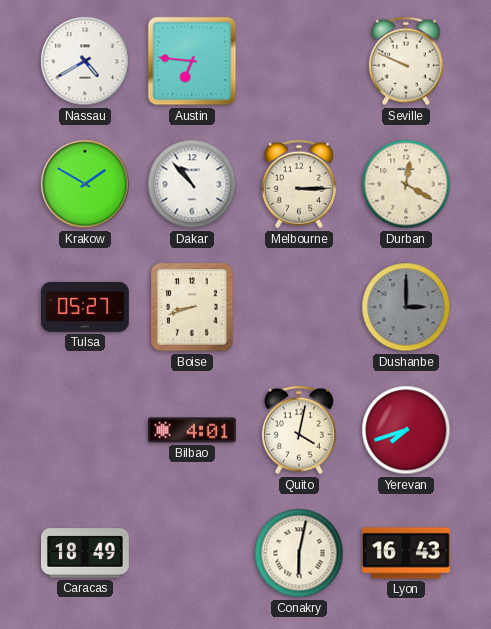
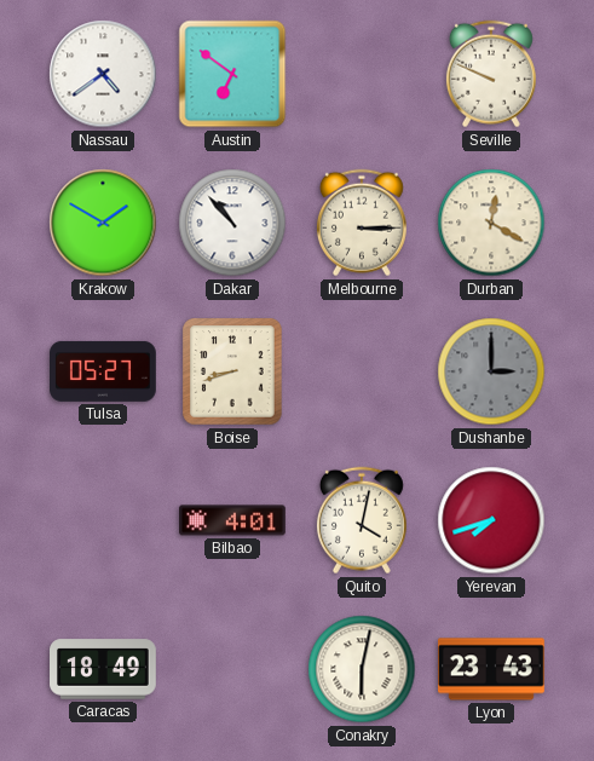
Nassau: 4:40 -> 4:39 (103, 74)
Austin: 6:46 -> 6:51 (232, 74)
Lyon: 16:43 -> 23:43 (492, 669)
